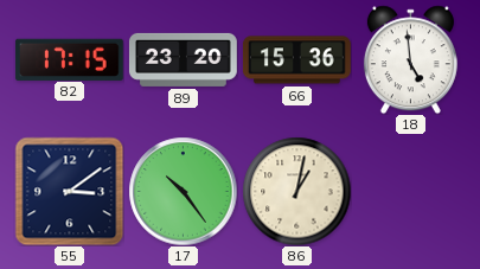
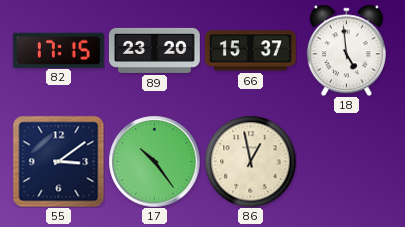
66: 15:36 -> 15:37 (250, 51)
86: 1:02 -> 12:58 (250, 161)
